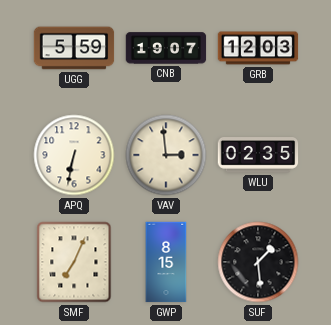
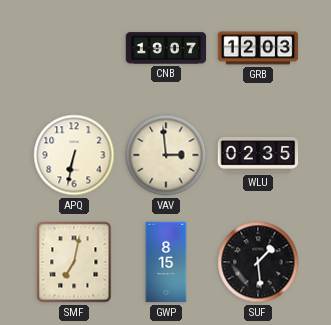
UGG: 5:59 -> none (74, 48)
SMF: 7:04 -> 7:02 (74, 262)
